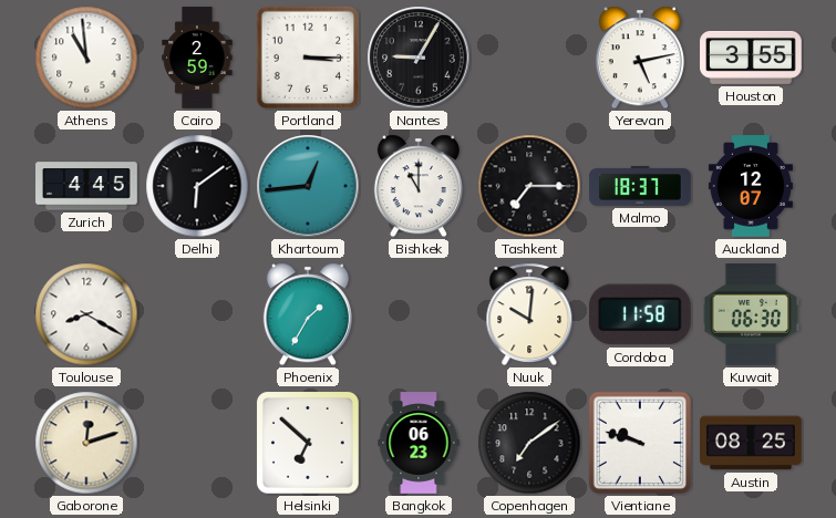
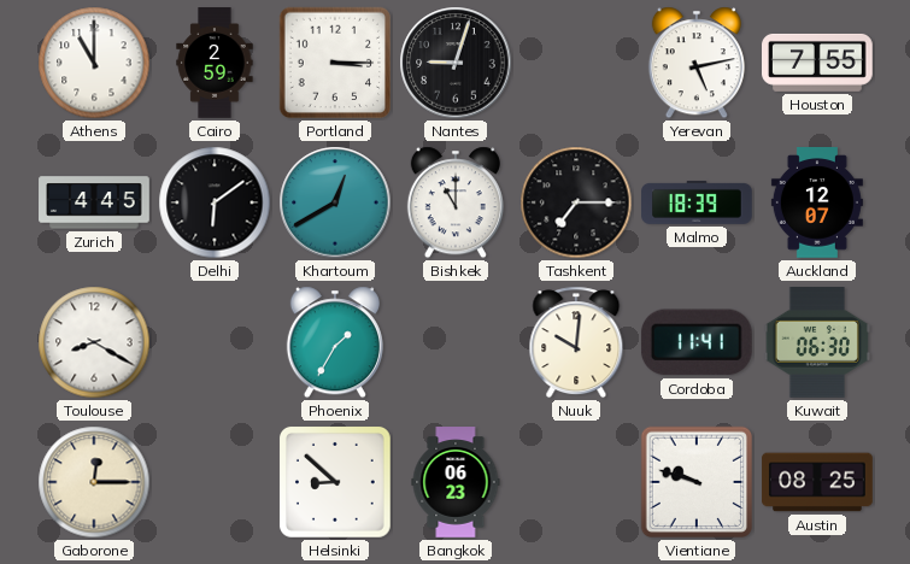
Athens: 10:59 -> 11:00 (94, 63)
Nantes: 9:05 -> 9:03 (456, 63)
Houston: 3:55 -> 7:55 (818, 63)
Khartoum: 12:44 -> 12:40 (335, 202)
Malmo: 18:37 -> 18:39 (697, 202)
Cordoba: 11:58 -> 11:41 (697, 342)
Gaborone: 12:12 -> 12:15 (94, 482)
Helsinki: 6:52 -> 8:52 (335, 482)
Copenhagen: 7:09 -> none (529, 443)
